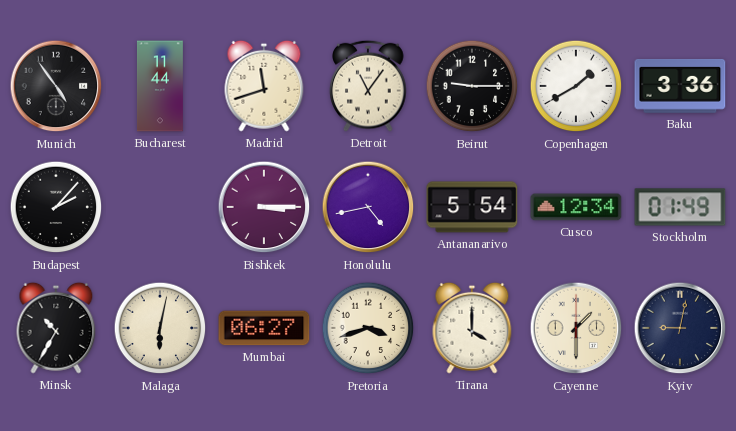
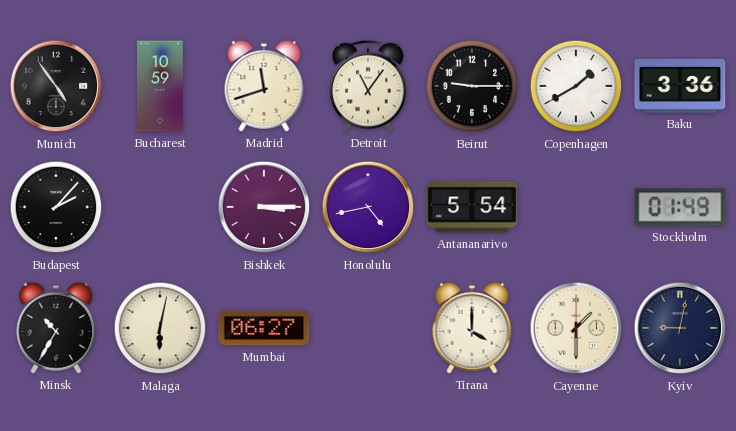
Bucharest: 11:44 -> 10:59 (160, 86)
Cusco: 12:34 -> none (576, 207)
Pretoria: 3:42 -> none (368, 328)
